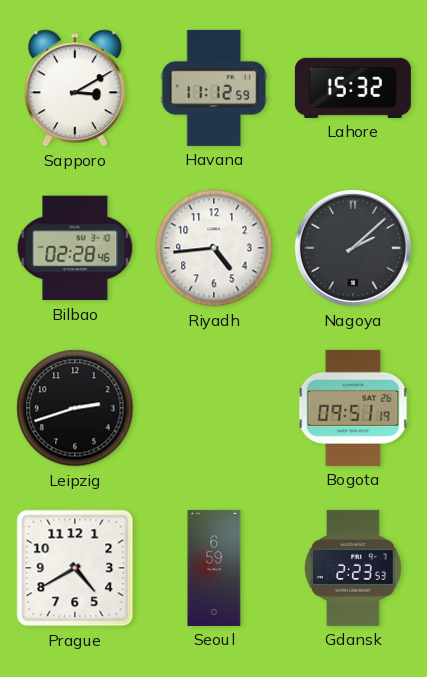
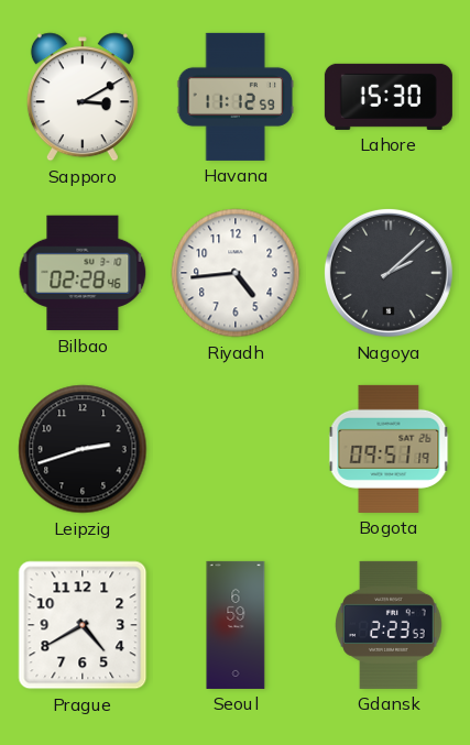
Lahore: 15:32 -> 15:30 (389, 97)
